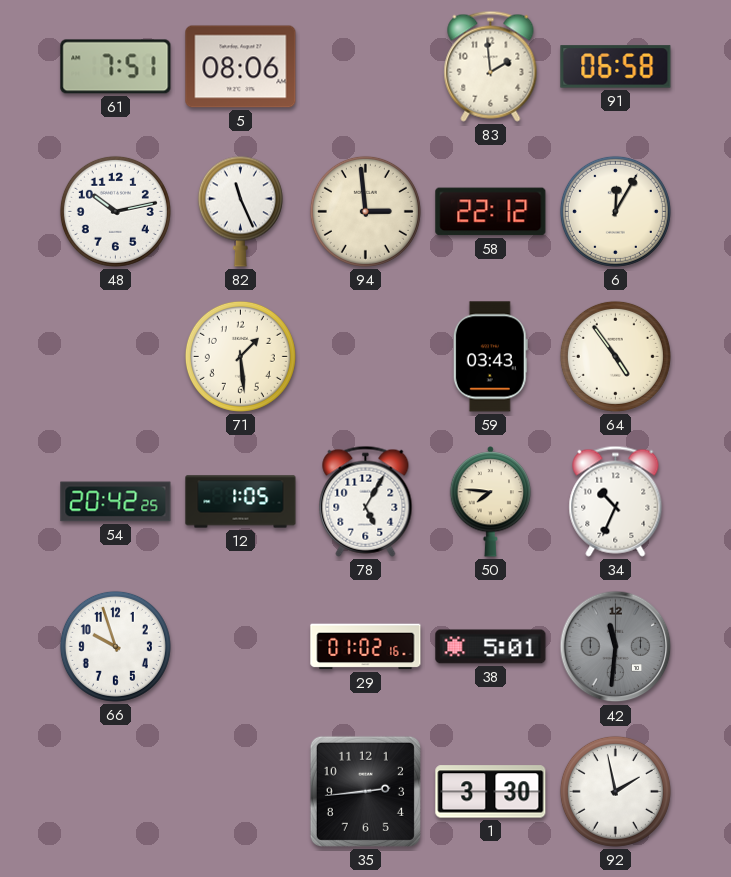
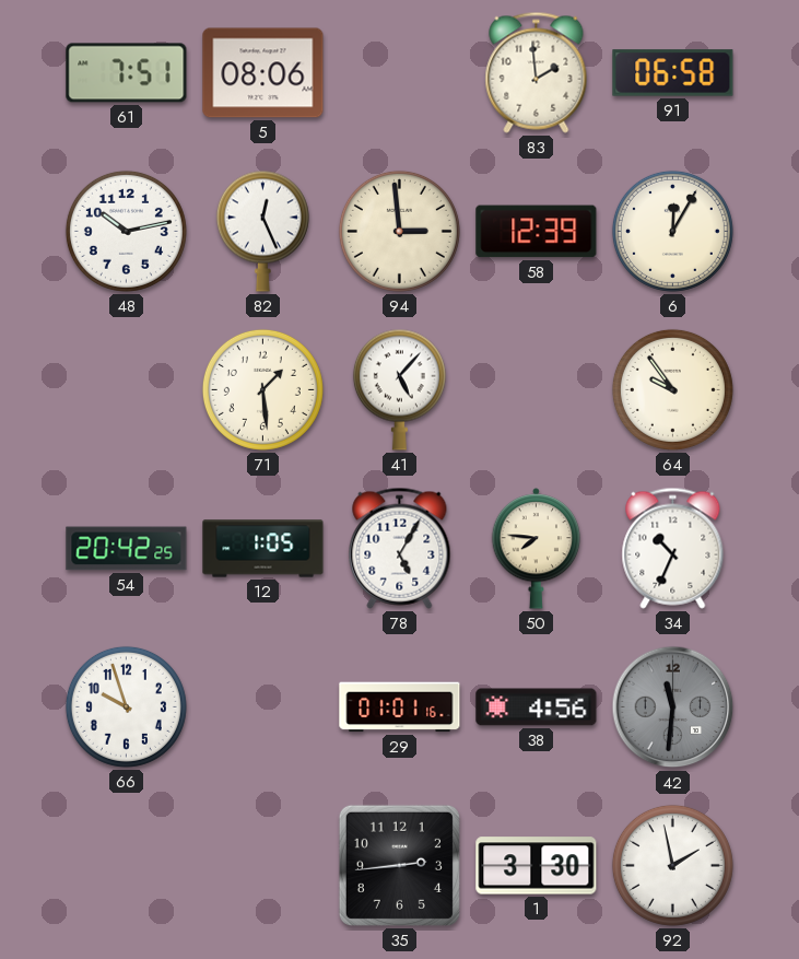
82: 11:26 -> 12:26 (262, 231)
58: 22:12 -> 12:39 (537, 232)
41: none -> 5:07 (399, 389)
59: 03:43 -> none (490, 357)
64: 4:54 -> 9:54 (672, 389)
29: 01:02 -> 01:01 (400, 707)
38: 5:01 -> 4:56 (537, 707)
